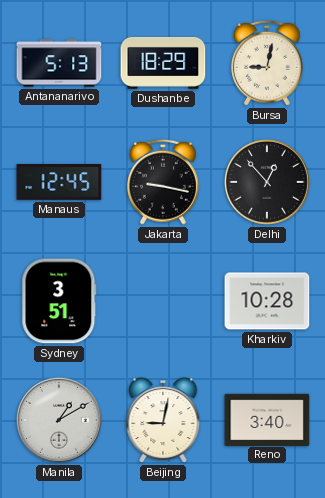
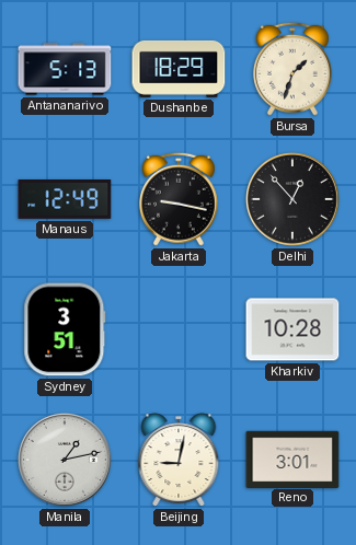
Bursa: 9:02 -> 1:33 (292, 69)
Manaus: 12:45 -> 12:49 (65, 200)
Manila: 1:10 -> 1:13 (65, 460)
Reno: 3:40 -> 3:01 (292, 459)
